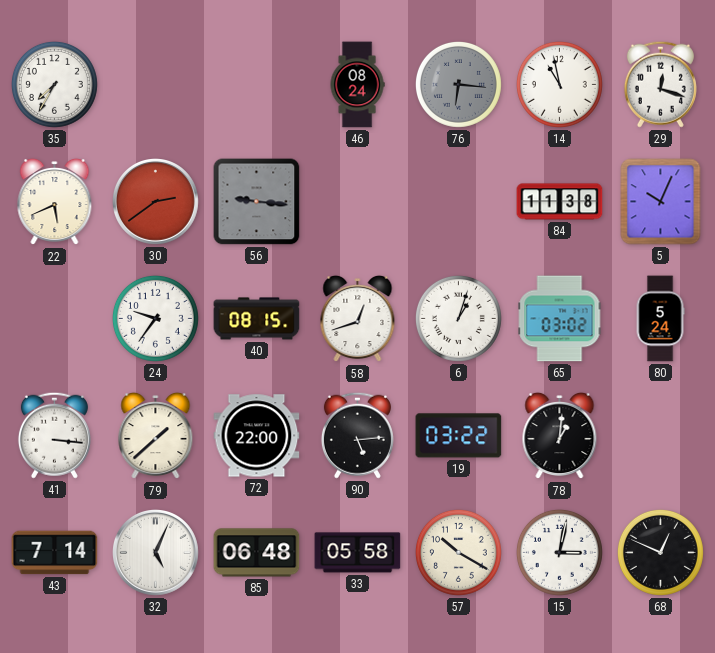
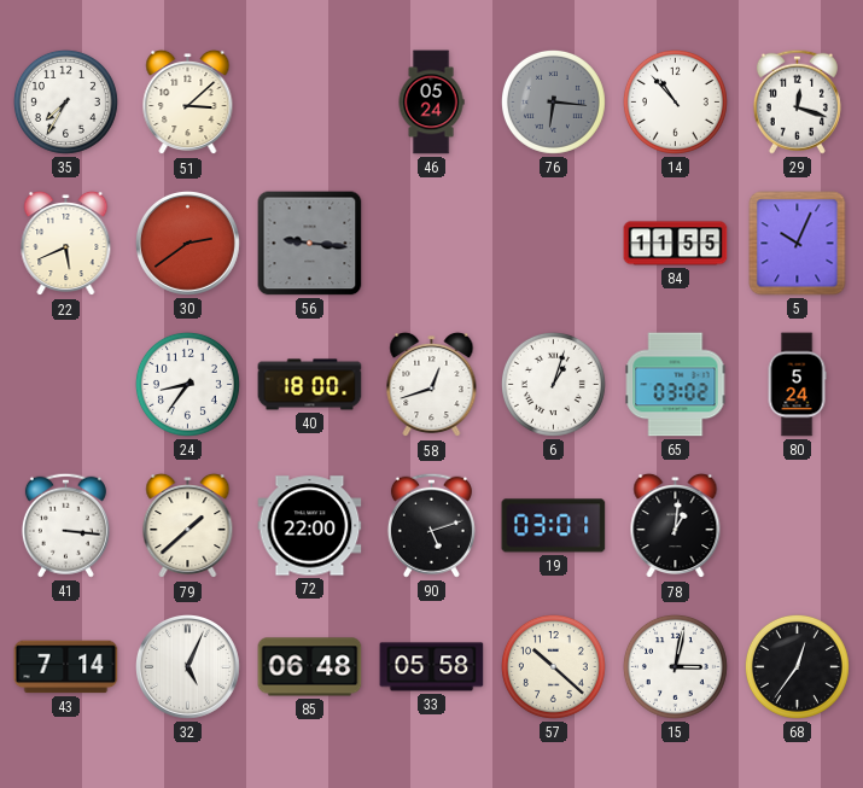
51: none -> 3:08 (188, 103)
46: 08:24 -> 05:24 (431, 103)
14: 10:58 -> 10:53 (675, 101)
84: 11:38 -> 11:55 (676, 244)
24: 9:36 -> 8:36 (187, 384)
40: 08:15 -> 18:00 (310, 385)
90: 5:14 -> 5:12 (431, 525)
19: 03:22 -> 03:01 (554, 526)
57: 10:20 -> 10:22 (553, 666)
68: 12:49 -> 12:36 (797, 666)
